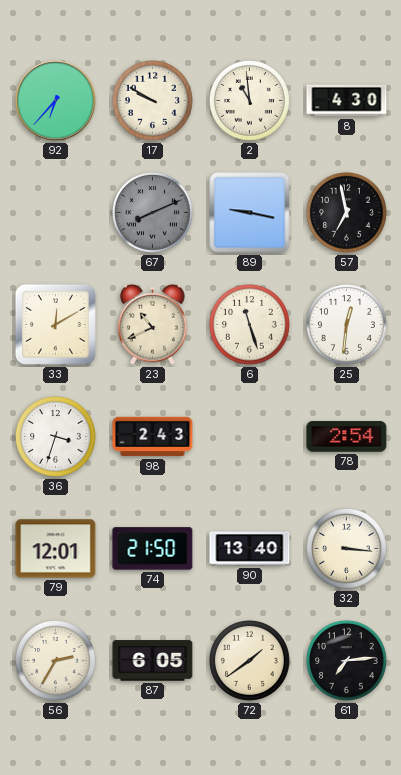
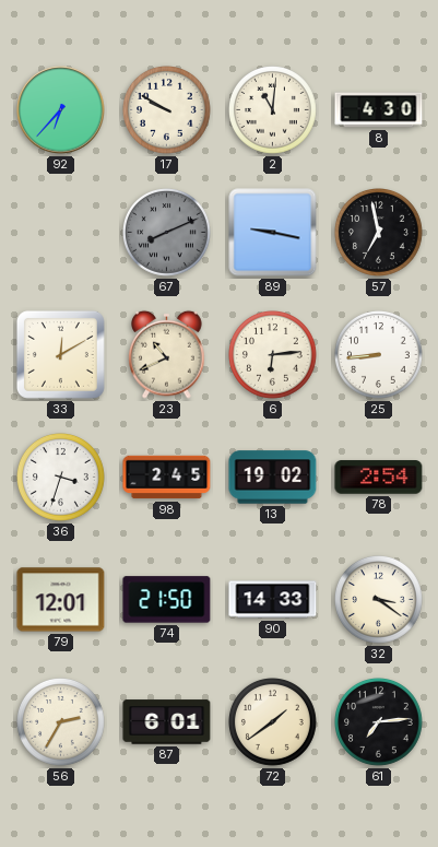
2: 10:59 -> 11:01 (273, 110)
6: 11:27 -> 6:14 (273, 355)
25: 12:31 -> 8:44 (379, 355)
98: 2:43 -> 2:45 (167, 478)
13: none -> 19:02 (273, 478)
90: 13:40 -> 14:33 (273, 600)
32: 3:16 -> 3:21 (379, 600)
87: 6:05 -> 6:01 (167, 722)
